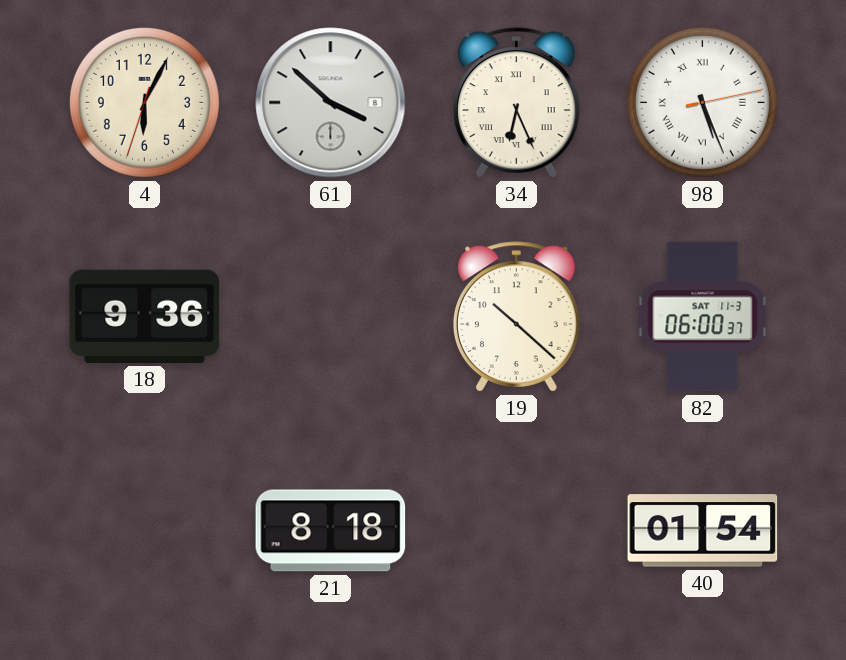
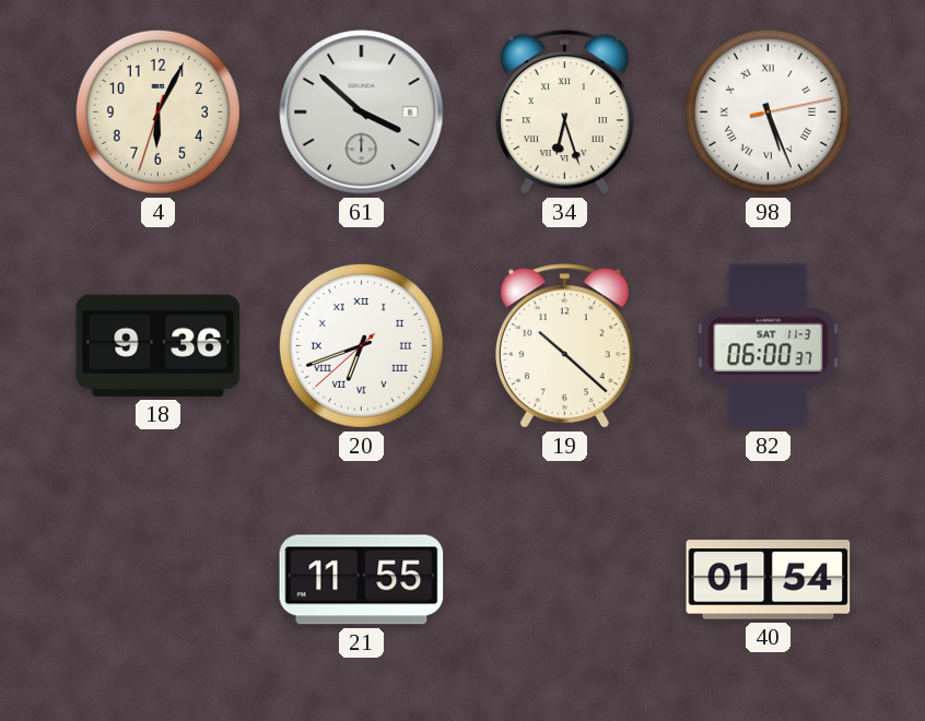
34: 6:26 -> 6:27 (564, 113)
20: none -> 6:41 (361, 345)
21: 8:18 -> 11:55 (362, 580)
